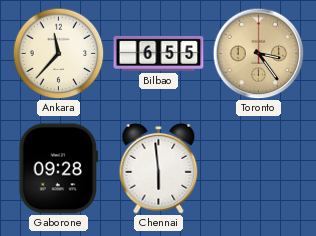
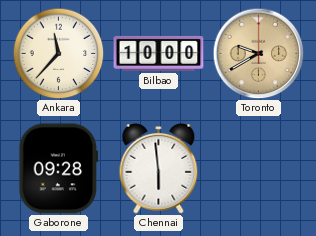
Bilbao: 6:55 -> 10:00 (159, 53)
Toronto: 3:24 -> 9:40 (258, 53)
